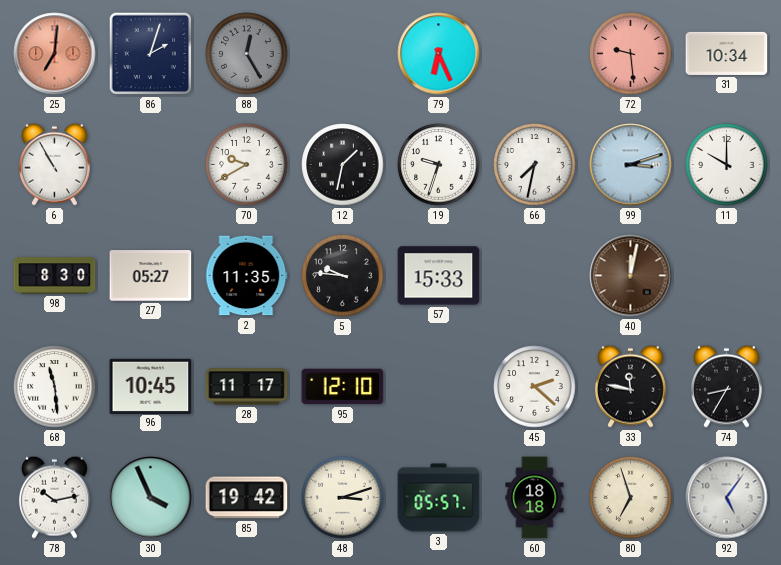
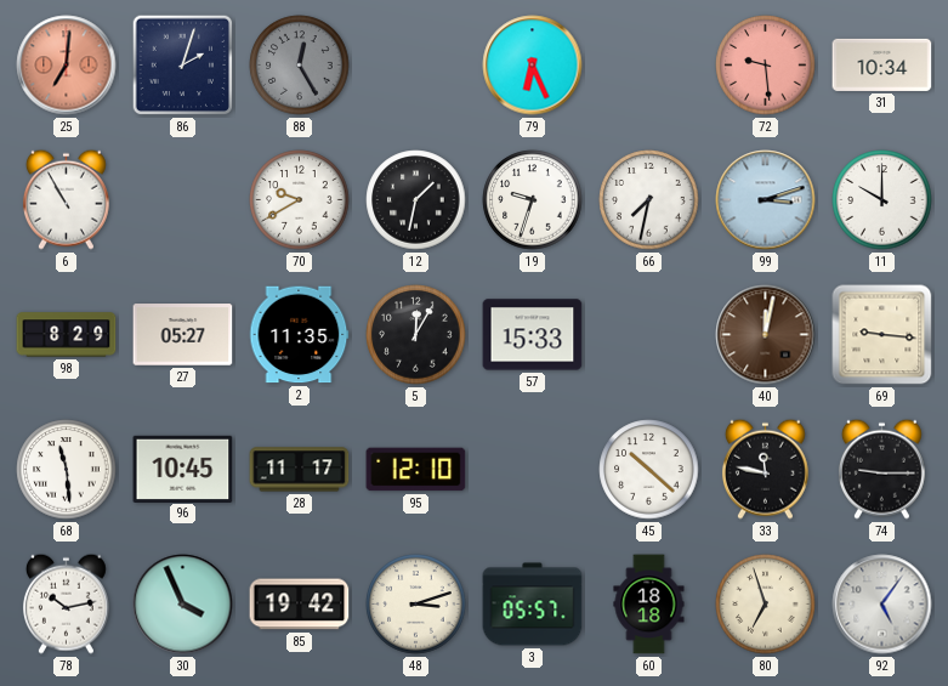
98: 8:30 -> 8:29 (67, 335)
5: 9:46 -> 12:05 (416, 335)
69: none -> 9:16 (882, 335)
45: 2:22 -> 10:22 (649, 470)
74: 8:35 -> 9:15 (881, 469)
